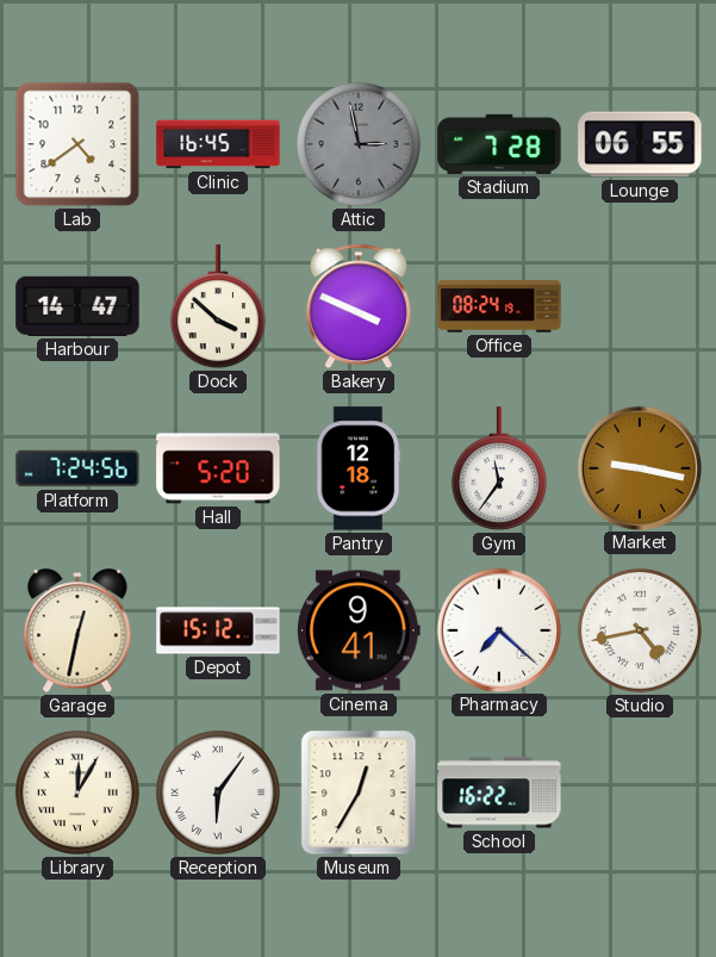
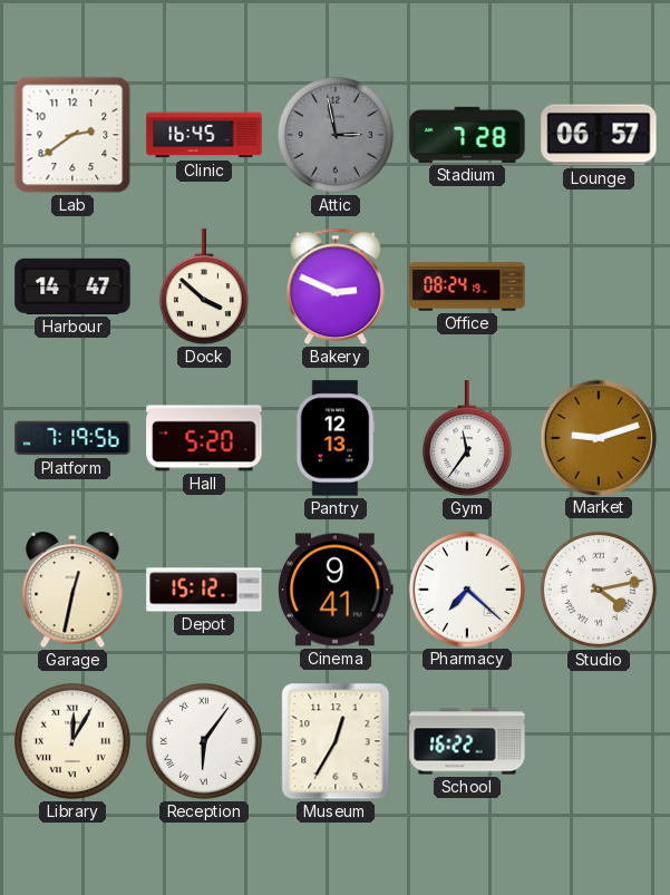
Lab: 4:39 -> 2:39 (72, 135)
Lounge: 06:55 -> 06:57 (599, 135)
Bakery: 3:49 -> 2:49 (336, 286)
Platform: 7:24 -> 7:19 (72, 438)
Pantry: 12:18 -> 12:13 (336, 438)
Market: 9:17 -> 9:12 (598, 437)
Studio: 4:43 -> 4:13 (599, 590)
